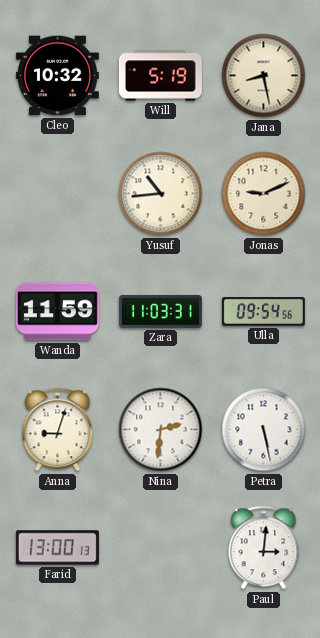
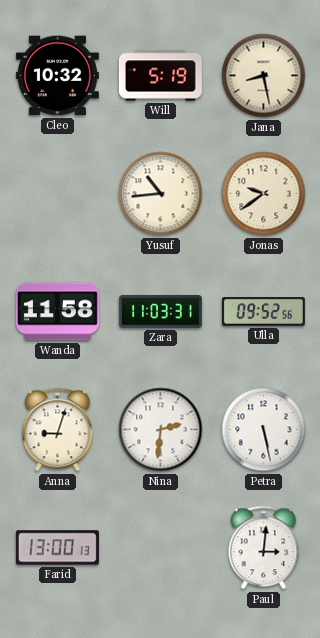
Jonas: 9:11 -> 9:39 (264, 194)
Wanda: 11:59 -> 11:58 (57, 312)
Ulla: 09:54 -> 09:52 (263, 312)
